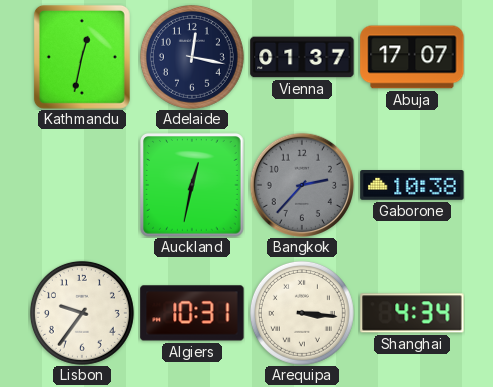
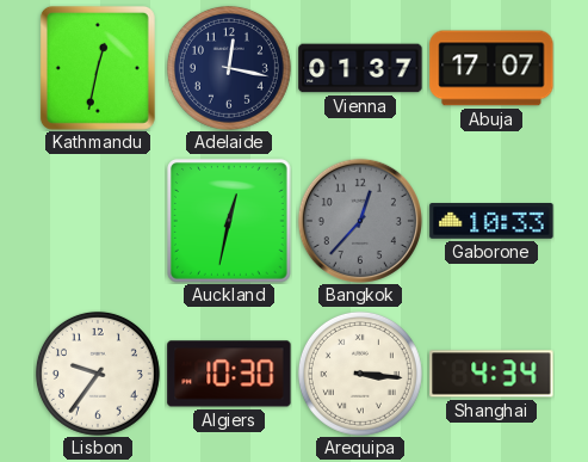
Bangkok: 2:37 -> 12:37 (359, 220)
Gaborone: 10:38 -> 10:33 (491, 222)
Algiers: 10:31 -> 10:30 (229, 374)
